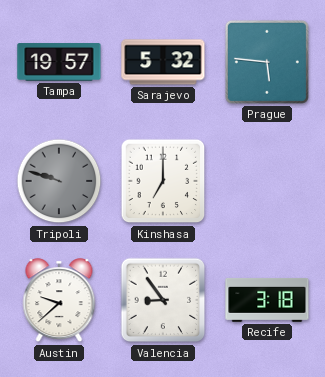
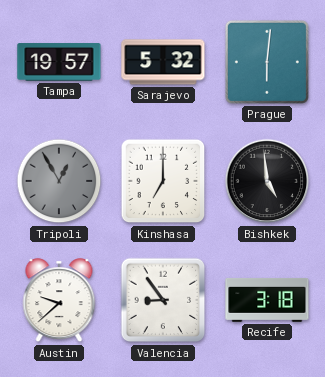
Prague: 5:46 -> 6:01 (267, 62)
Tripoli: 9:48 -> 12:55 (59, 181)
Bishkek: none -> 4:59 (267, 181)
